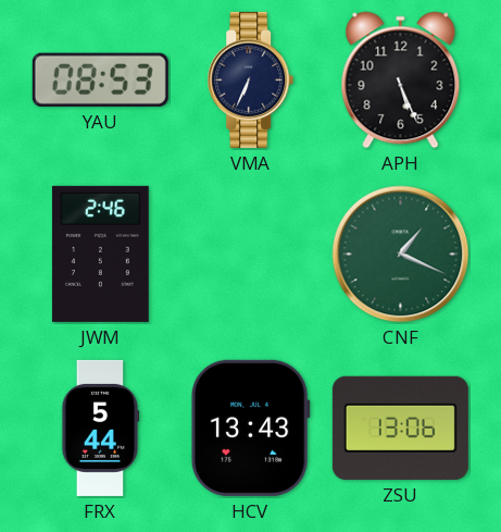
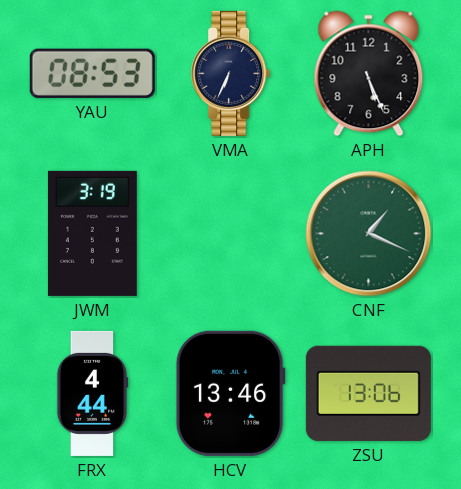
JWM: 2:46 -> 3:19 (92, 233)
FRX: 5:44 -> 4:44 (92, 393)
HCV: 13:43 -> 13:46 (230, 393)
